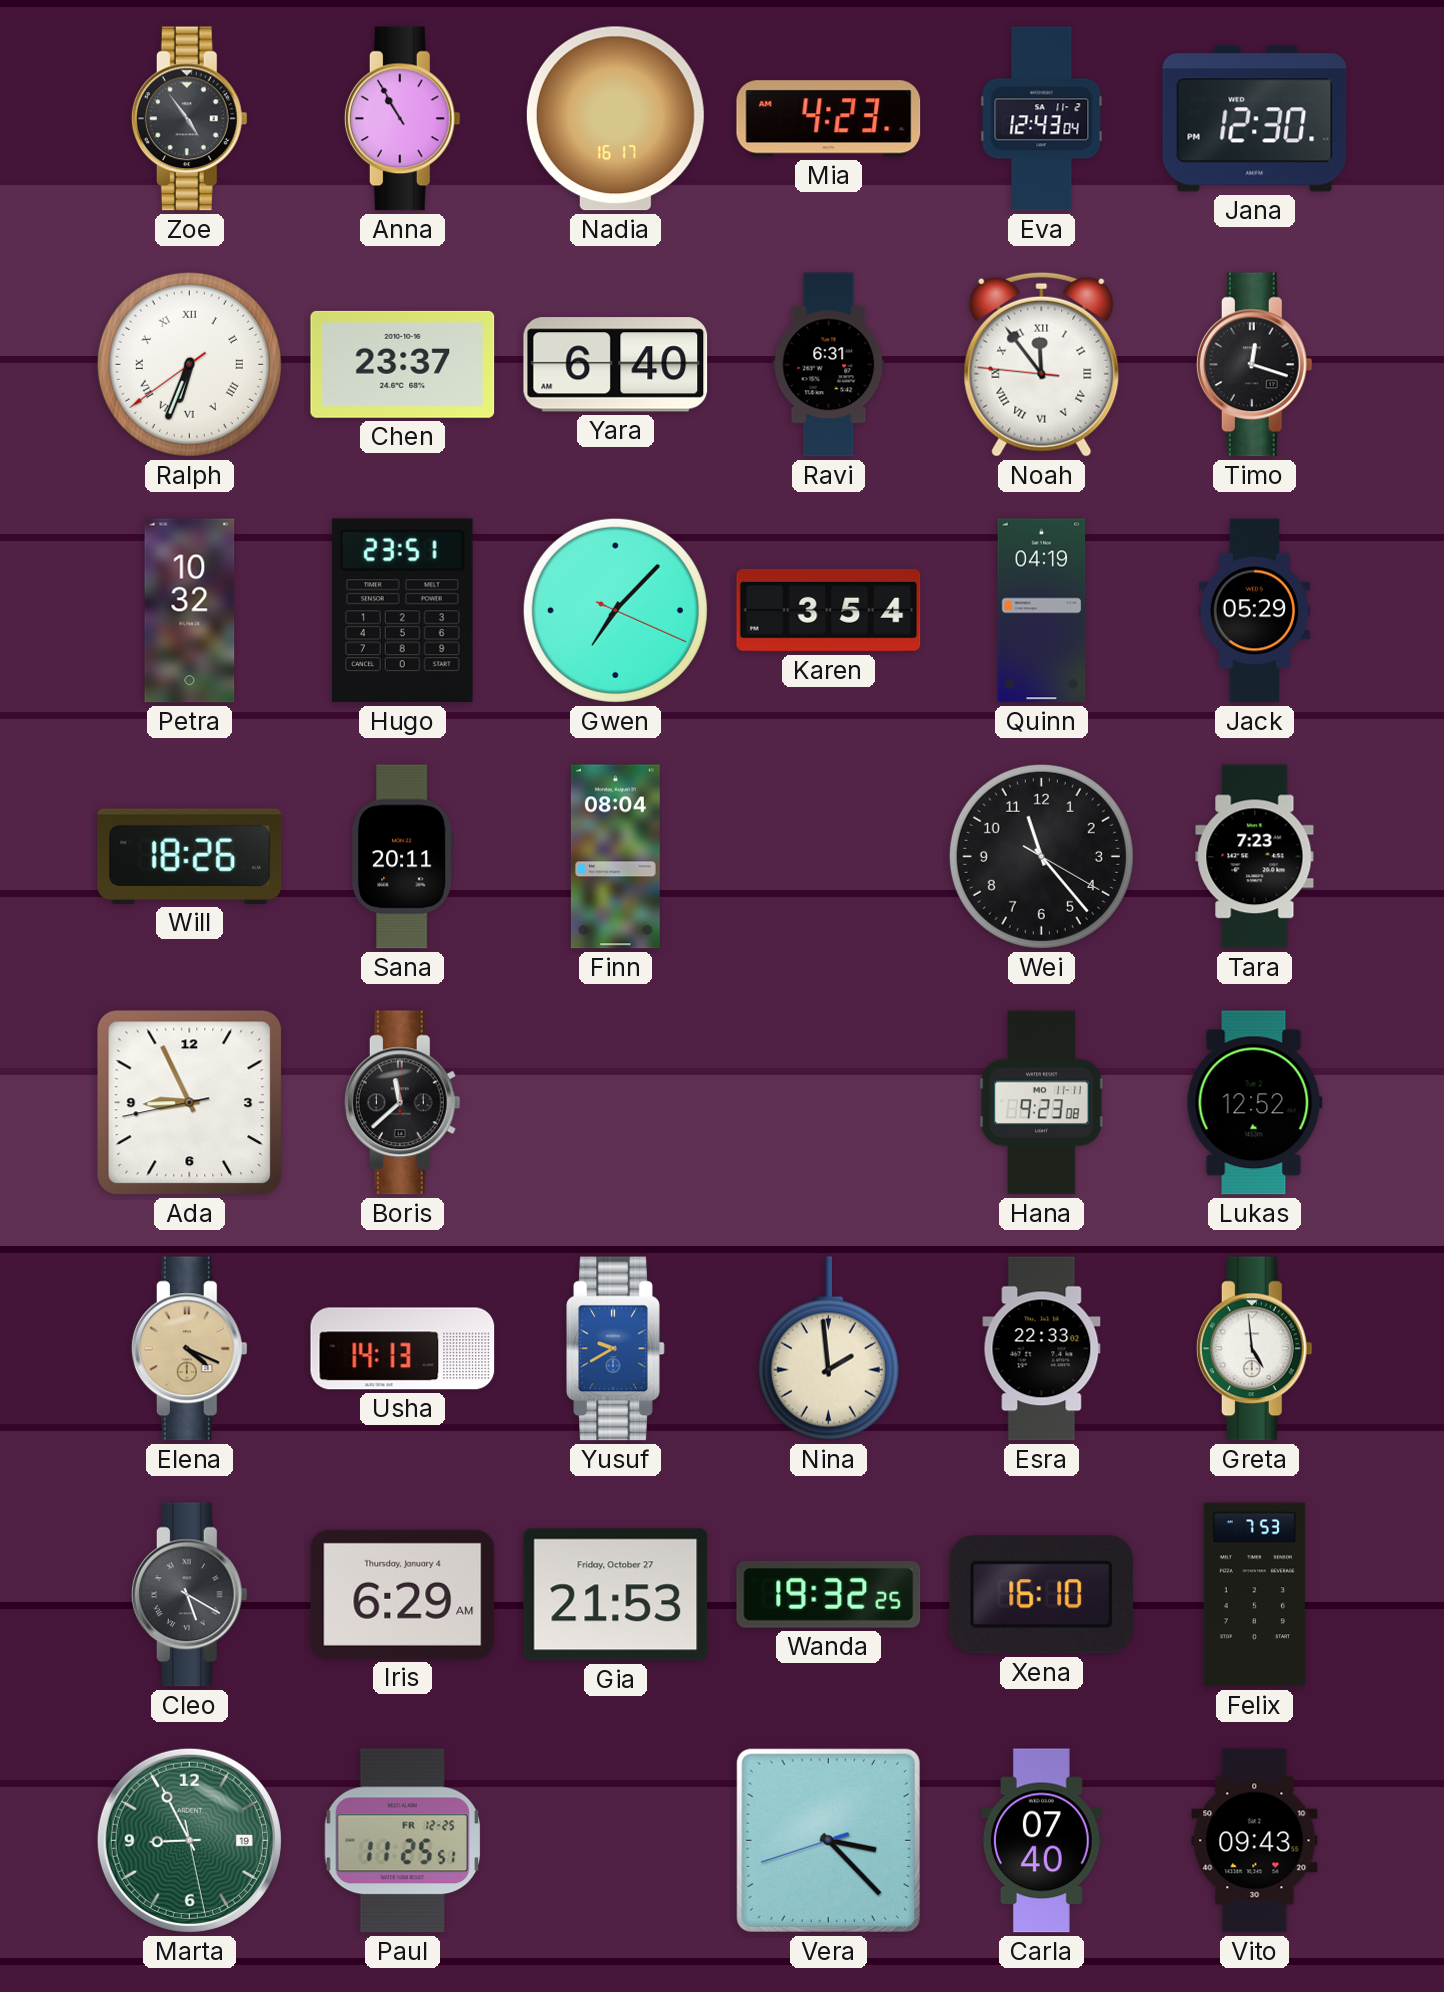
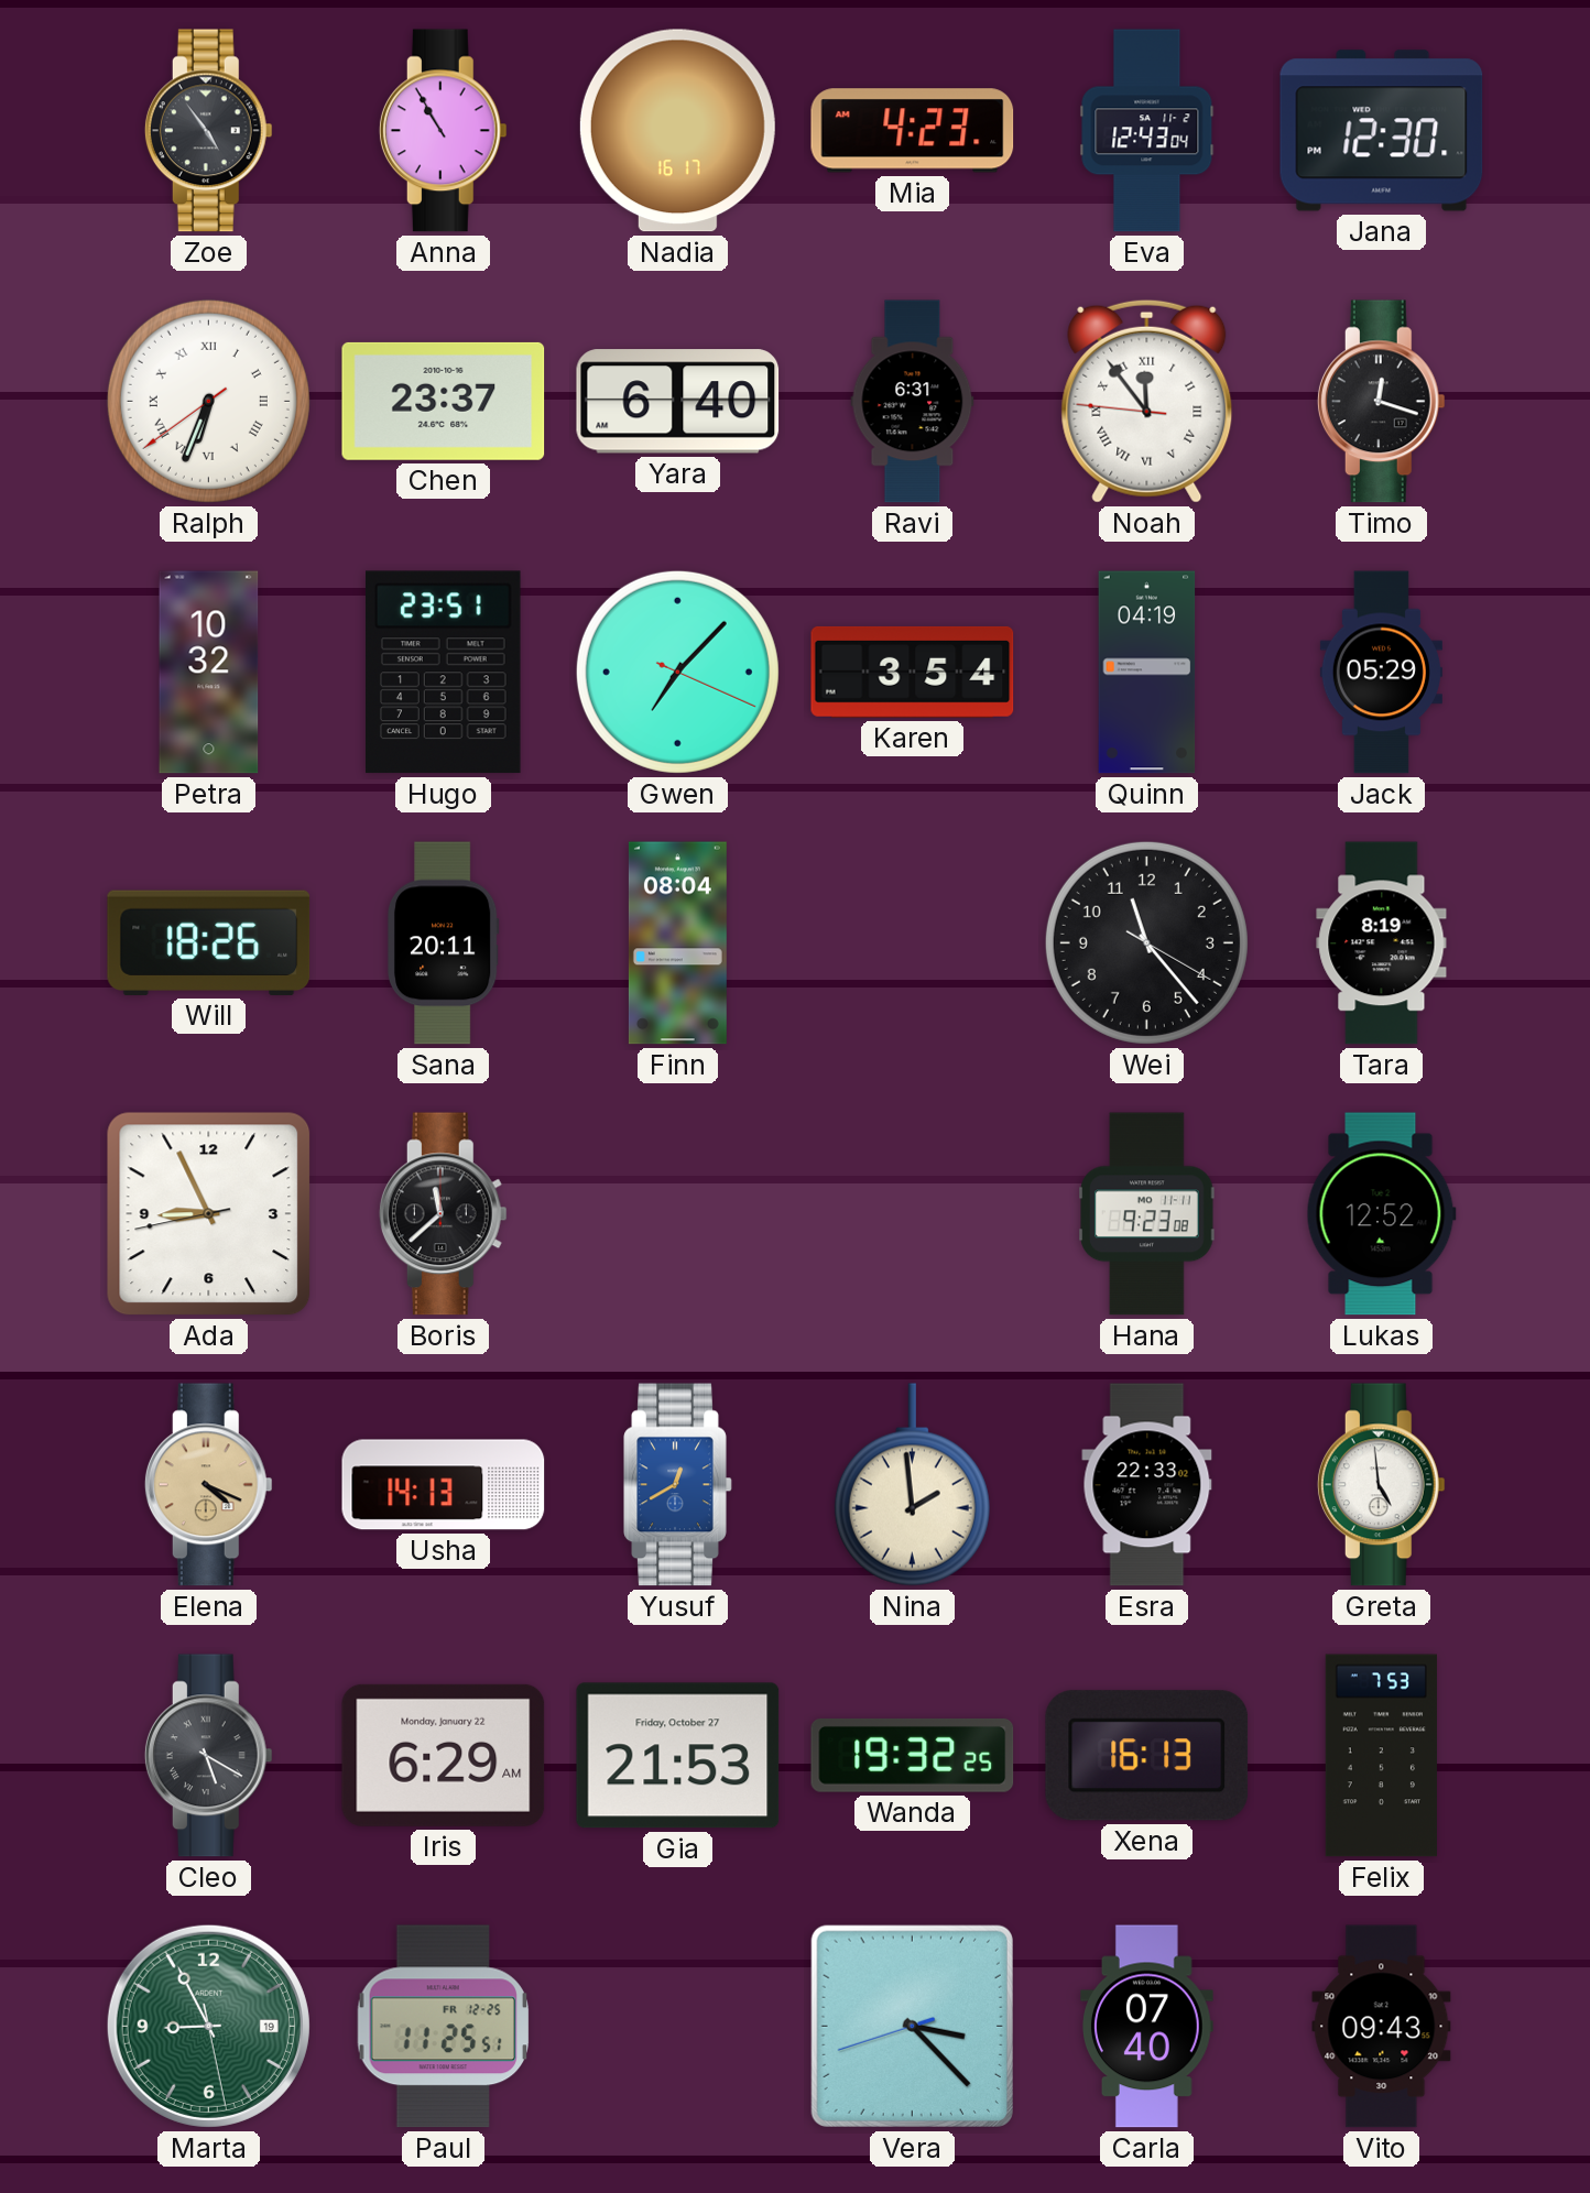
Tara: 7:23 -> 8:19 (1382, 943)
Yusuf: 9:40 -> 12:40 (678, 1485)
Iris date: Thursday, January 4 -> Monday, January 22 (444, 1755)
Xena: 16:10 -> 16:13 (1147, 1756)
